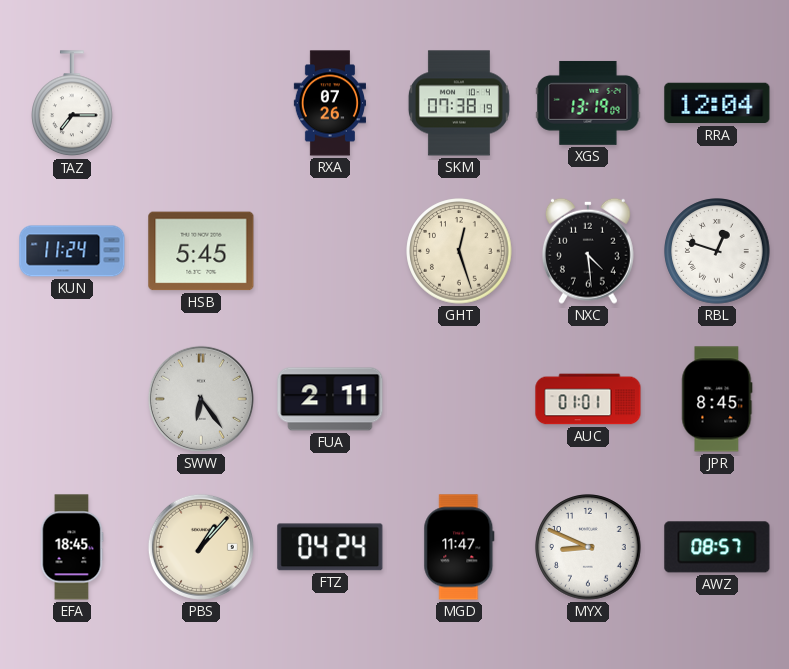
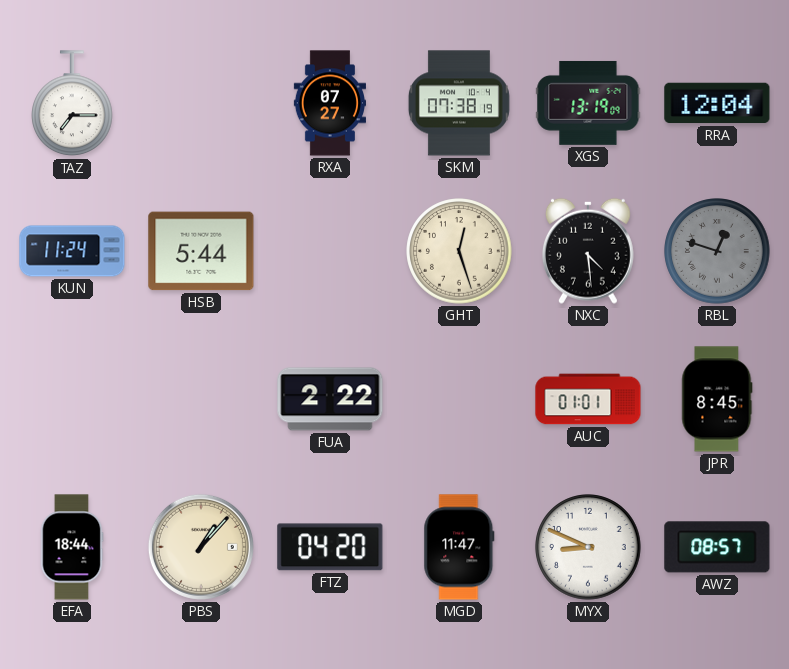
RXA: 07:26 -> 07:27 (329, 103)
HSB: 5:45 -> 5:44 (201, 251)
RBL dial: white -> grey (717, 251)
SWW: 6:24 -> none (201, 399)
FUA: 2:11 -> 2:22 (330, 399)
EFA: 18:45 -> 18:44 (72, 547)
FTZ: 04:24 -> 04:20 (330, 547)
